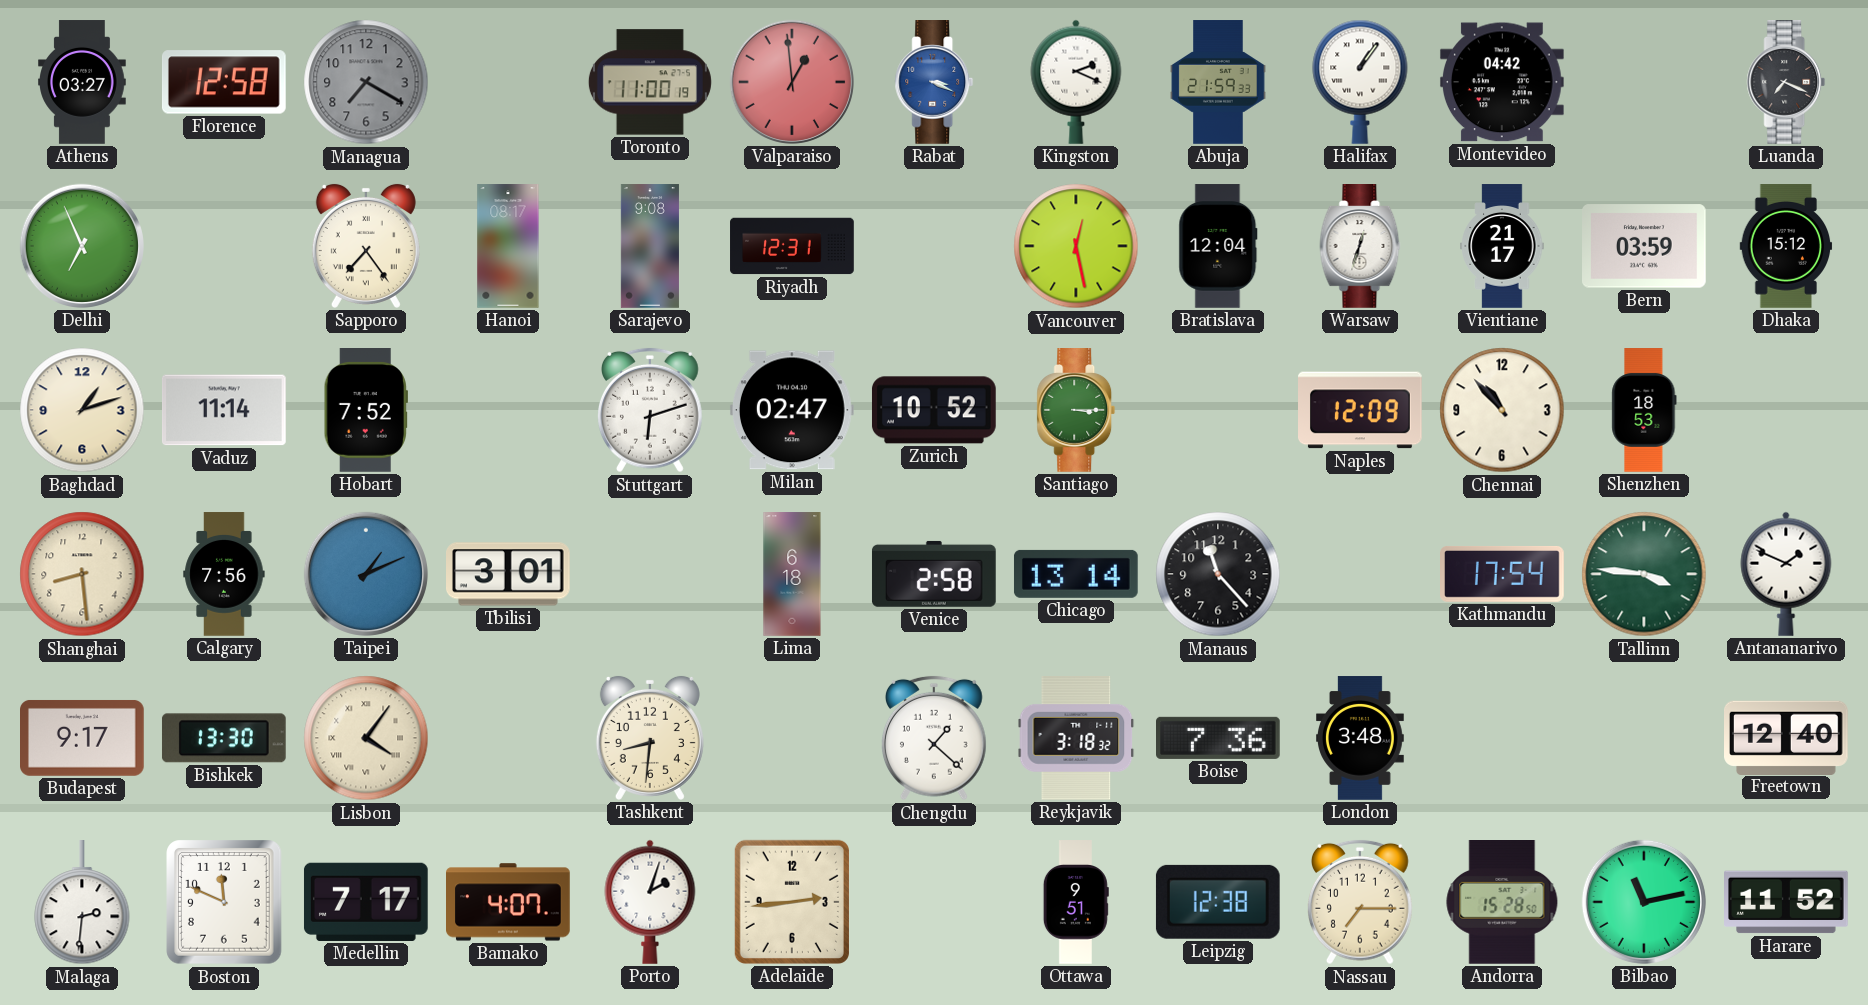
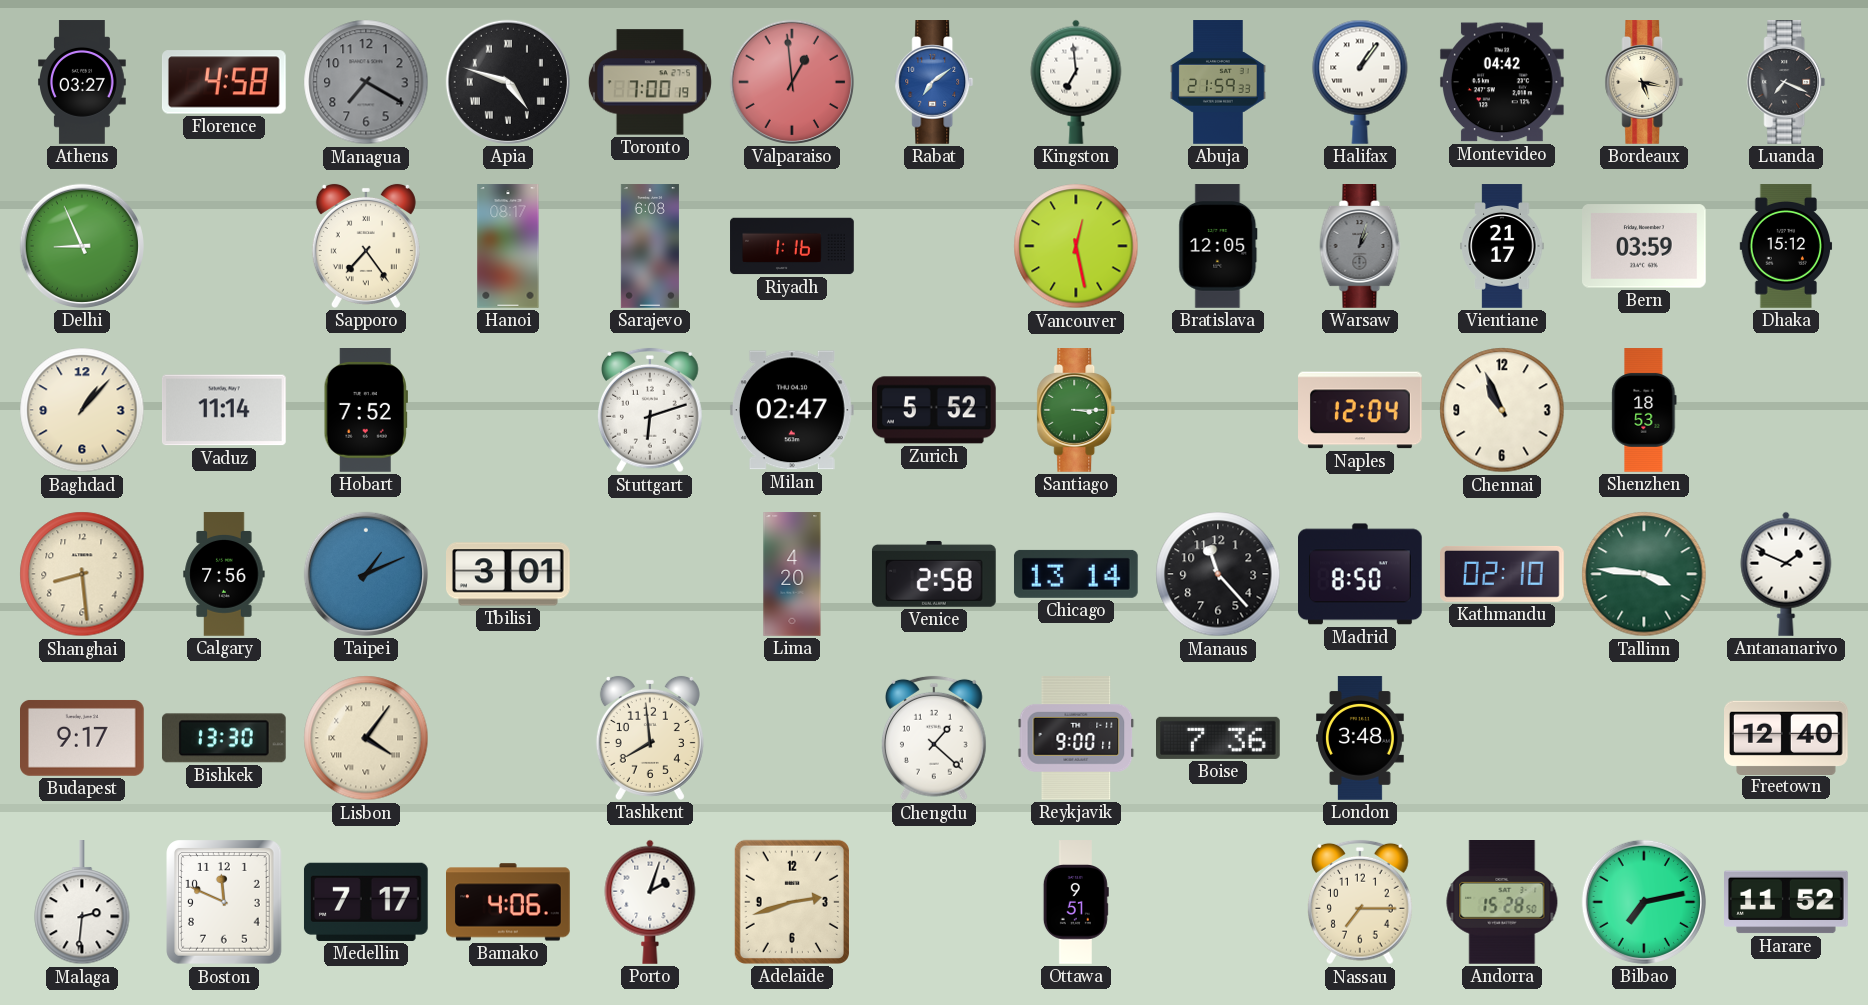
Florence: 12:58 -> 4:58 (224, 82)
Apia: none -> 4:48 (508, 82)
Toronto: 11:00 -> 7:00 (650, 82)
Rabat: 3:19 -> 7:09 (934, 82)
Kingston: 2:19 -> 6:59 (1076, 82)
Bordeaux: none -> 5:17 (1644, 82)
Delhi: 6:56 -> 8:56 (82, 246)
Sarajevo: 9:08 -> 6:08 (650, 246)
Riyadh: 12:31 -> 1:16 (792, 246)
Bratislava: 12:04 -> 12:05 (1218, 246)
Warsaw: 12:33 -> 1:03 (1360, 246)
Warsaw dial: white -> grey (1360, 246)
Baghdad: 1:12 -> 1:07 (82, 410)
Zurich: 10:52 -> 5:52 (934, 410)
Naples: 12:09 -> 12:04 (1361, 410)
Chennai: 10:53 -> 10:56 (1502, 410)
Lima: 6:18 -> 4:20 (792, 574)
Madrid: none -> 8:50 (1361, 574)
Kathmandu: 17:54 -> 02:10 (1503, 574)
Tashkent: 8:31 -> 7:59 (650, 738)
Reykjavik: 3:18 -> 9:00 (1076, 739)
Bamako: 4:07 -> 4:06 (508, 902)
Adelaide: 2:44 -> 2:42 (792, 902)
Leipzig: 12:38 -> none (1218, 902)
Bilbao: 11:13 -> 7:13 (1644, 902)
